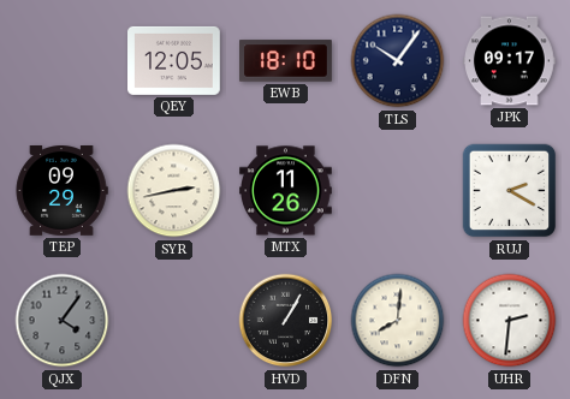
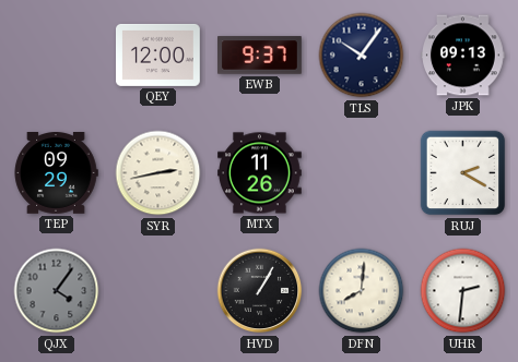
QEY: 12:05 -> 12:00 (158, 55)
EWB: 18:10 -> 9:37 (260, 56)
JPK: 09:17 -> 09:13 (463, 56)
